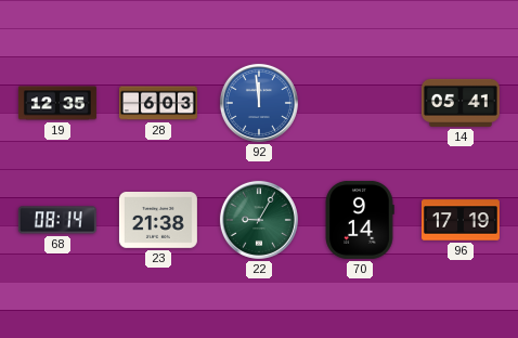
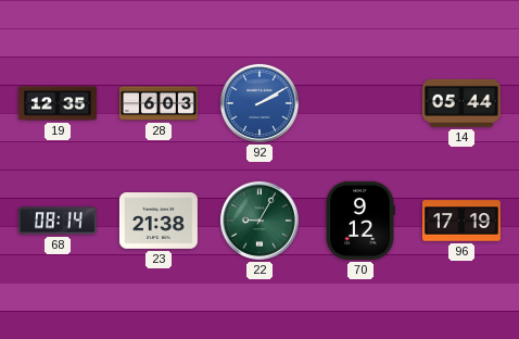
92: 11:59 -> 2:10 (259, 103)
14: 05:41 -> 05:44 (461, 103)
70: 9:14 -> 9:12 (360, 221)
